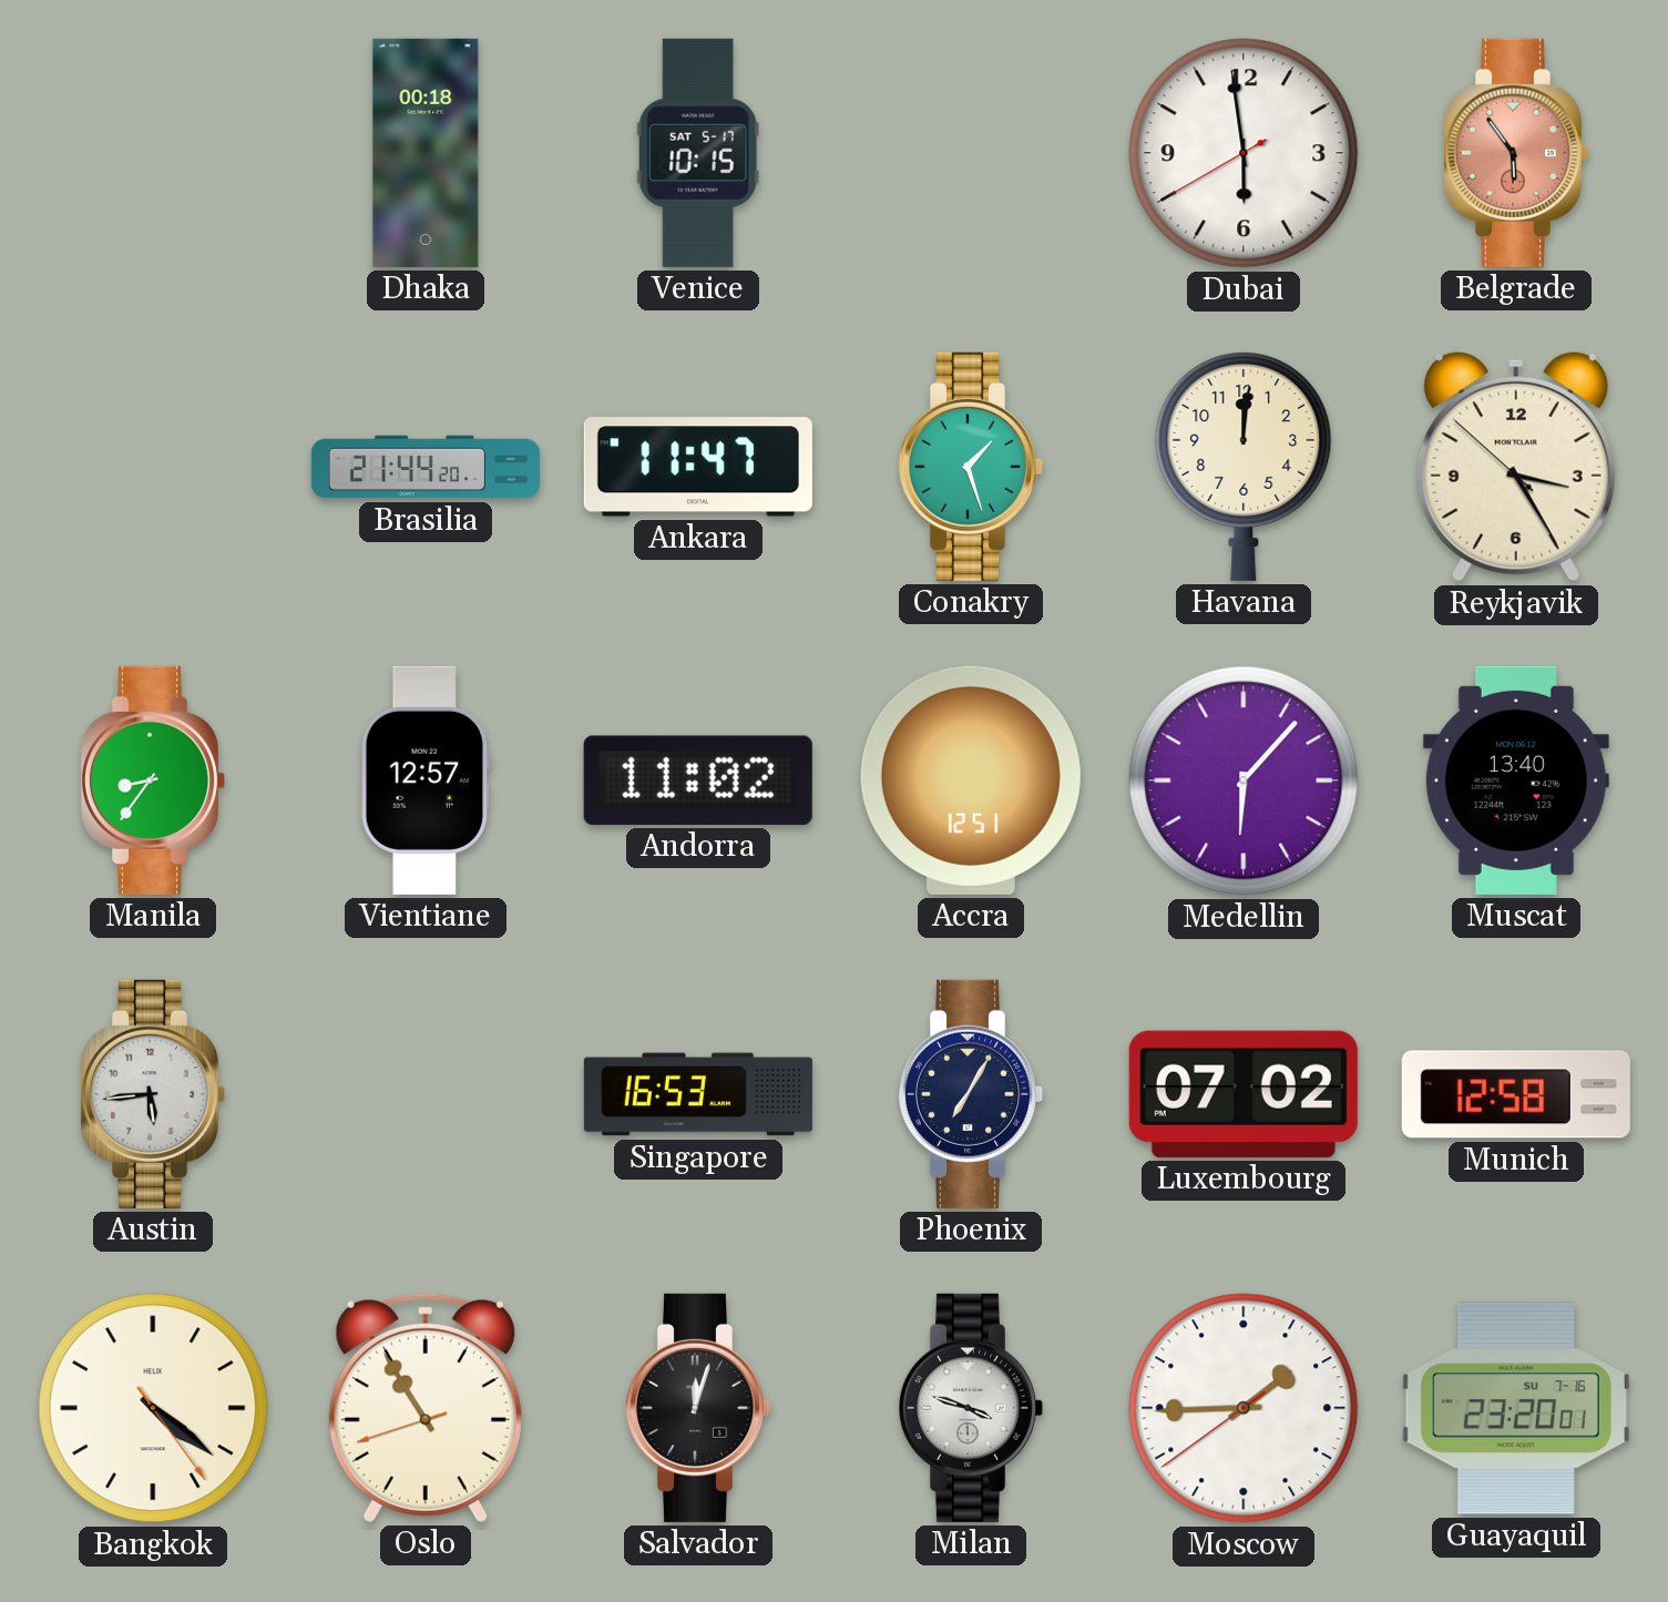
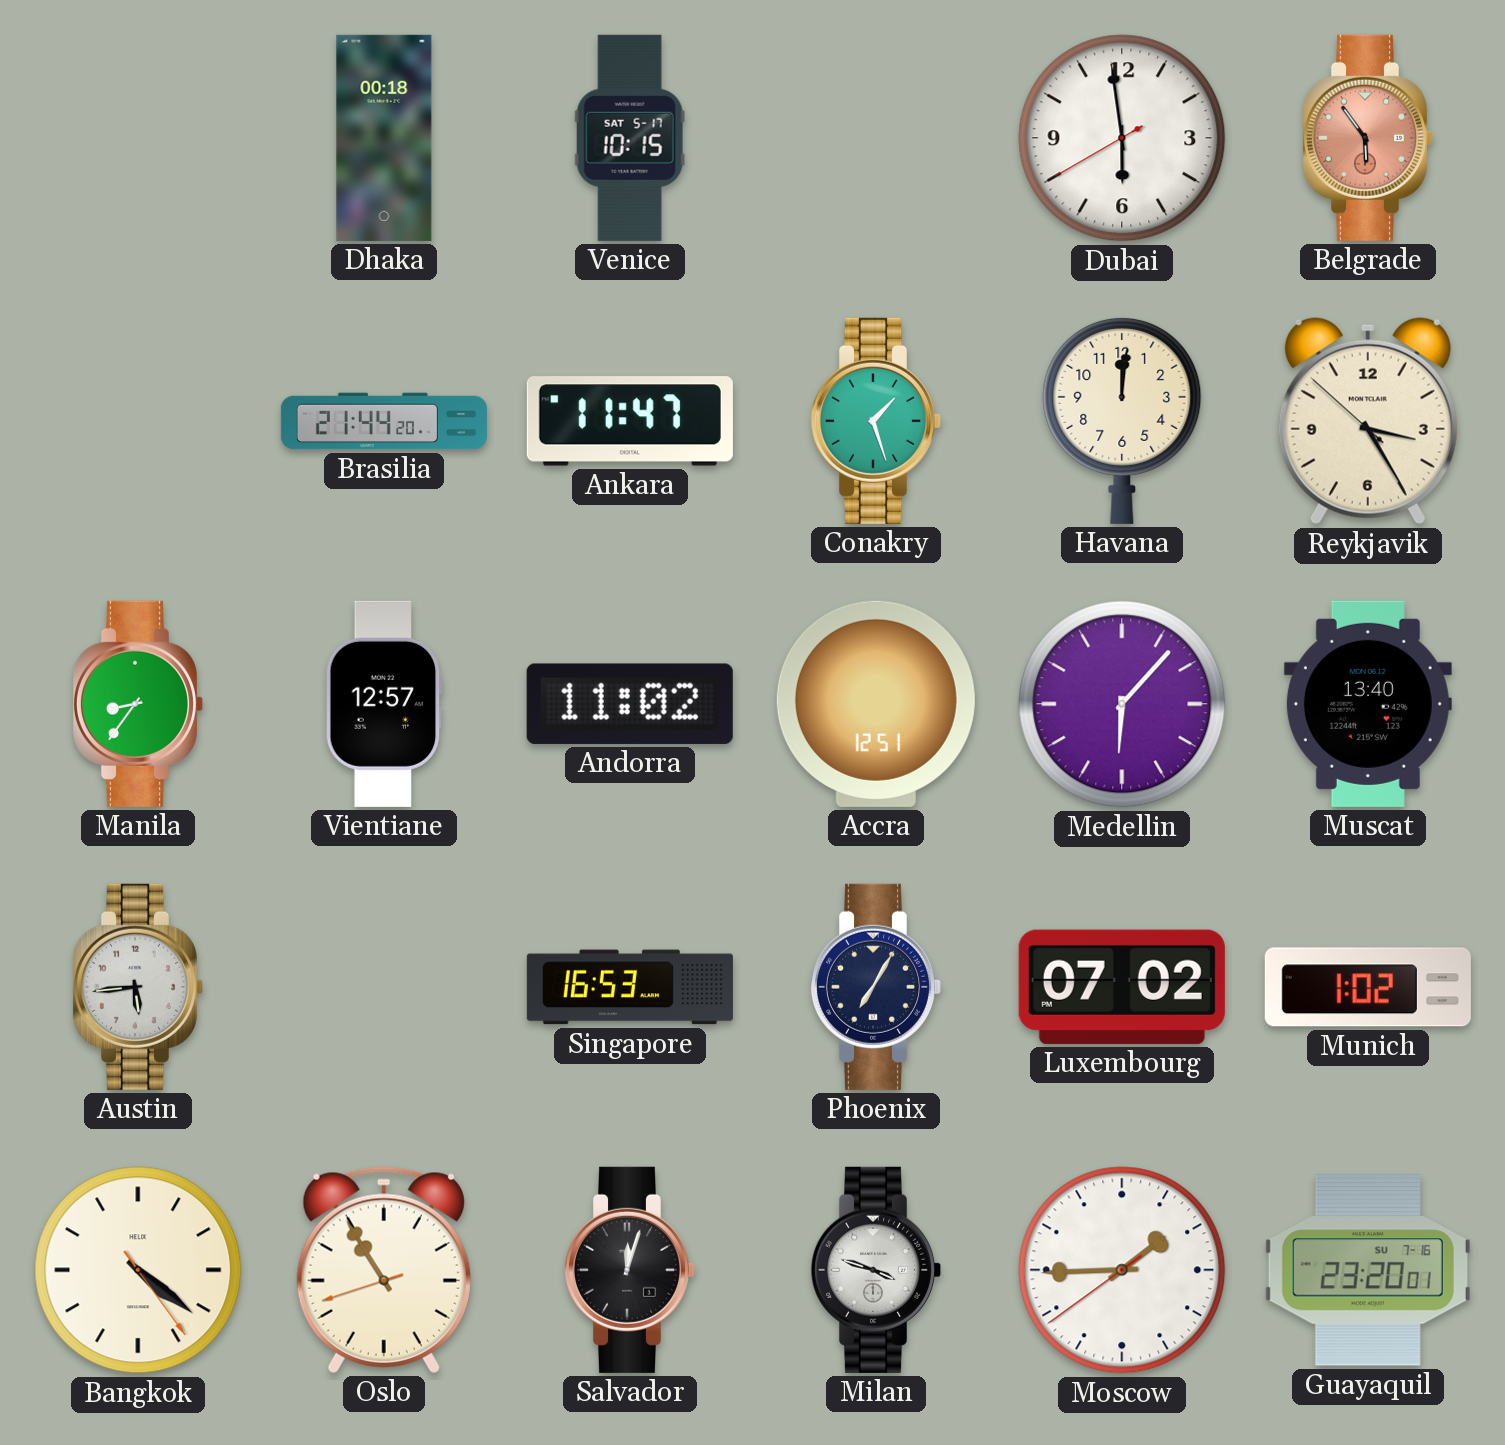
Munich: 12:58 -> 1:02 (1368, 987)
